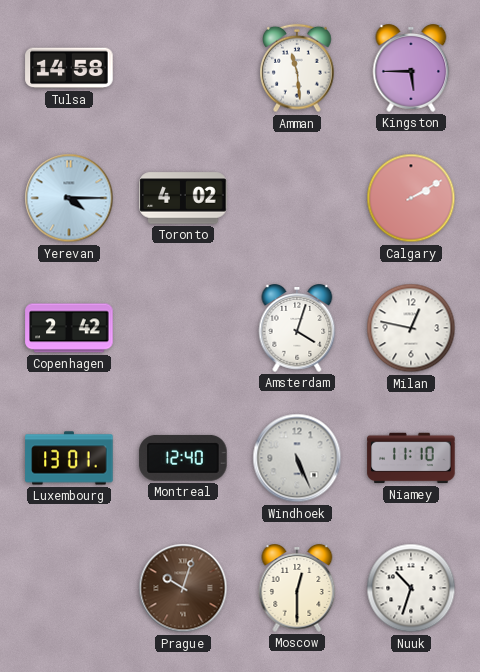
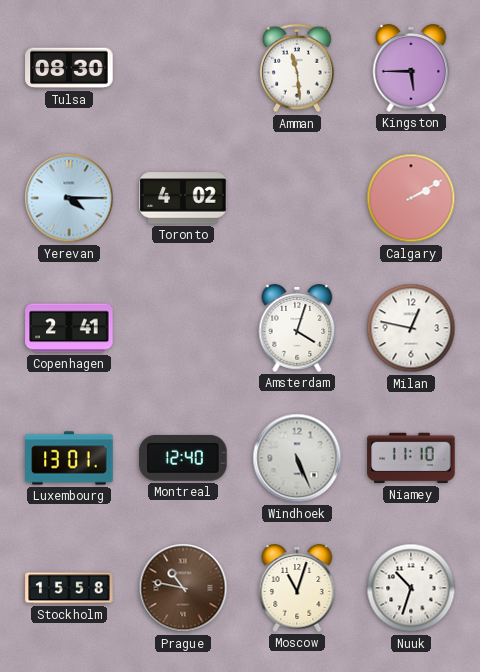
Tulsa: 14:58 -> 08:30 (69, 68)
Copenhagen: 2:42 -> 2:41 (69, 328)
Stockholm: none -> 15:58 (69, 588)
Prague: 10:03 -> 10:47 (183, 588)
Moscow: 12:30 -> 11:03 (297, 589)
